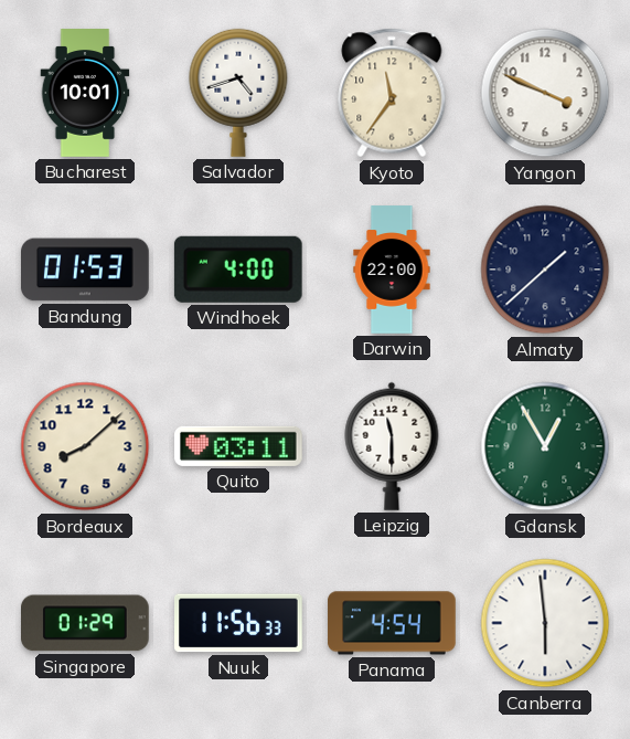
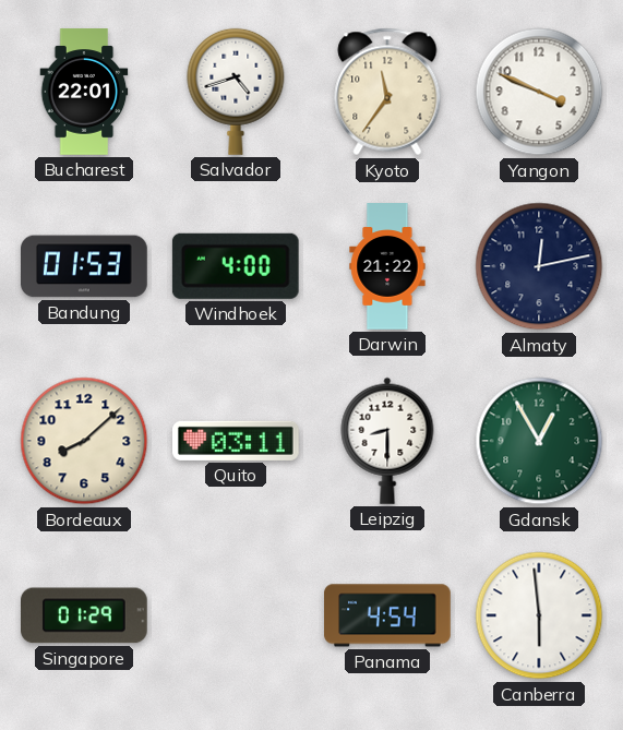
Bucharest: 10:01 -> 22:01 (84, 92)
Darwin: 22:00 -> 21:22 (387, 266)
Almaty: 1:38 -> 12:13 (539, 266)
Leipzig: 11:30 -> 8:30 (387, 441)
Nuuk: 11:56 -> none (239, 623)
